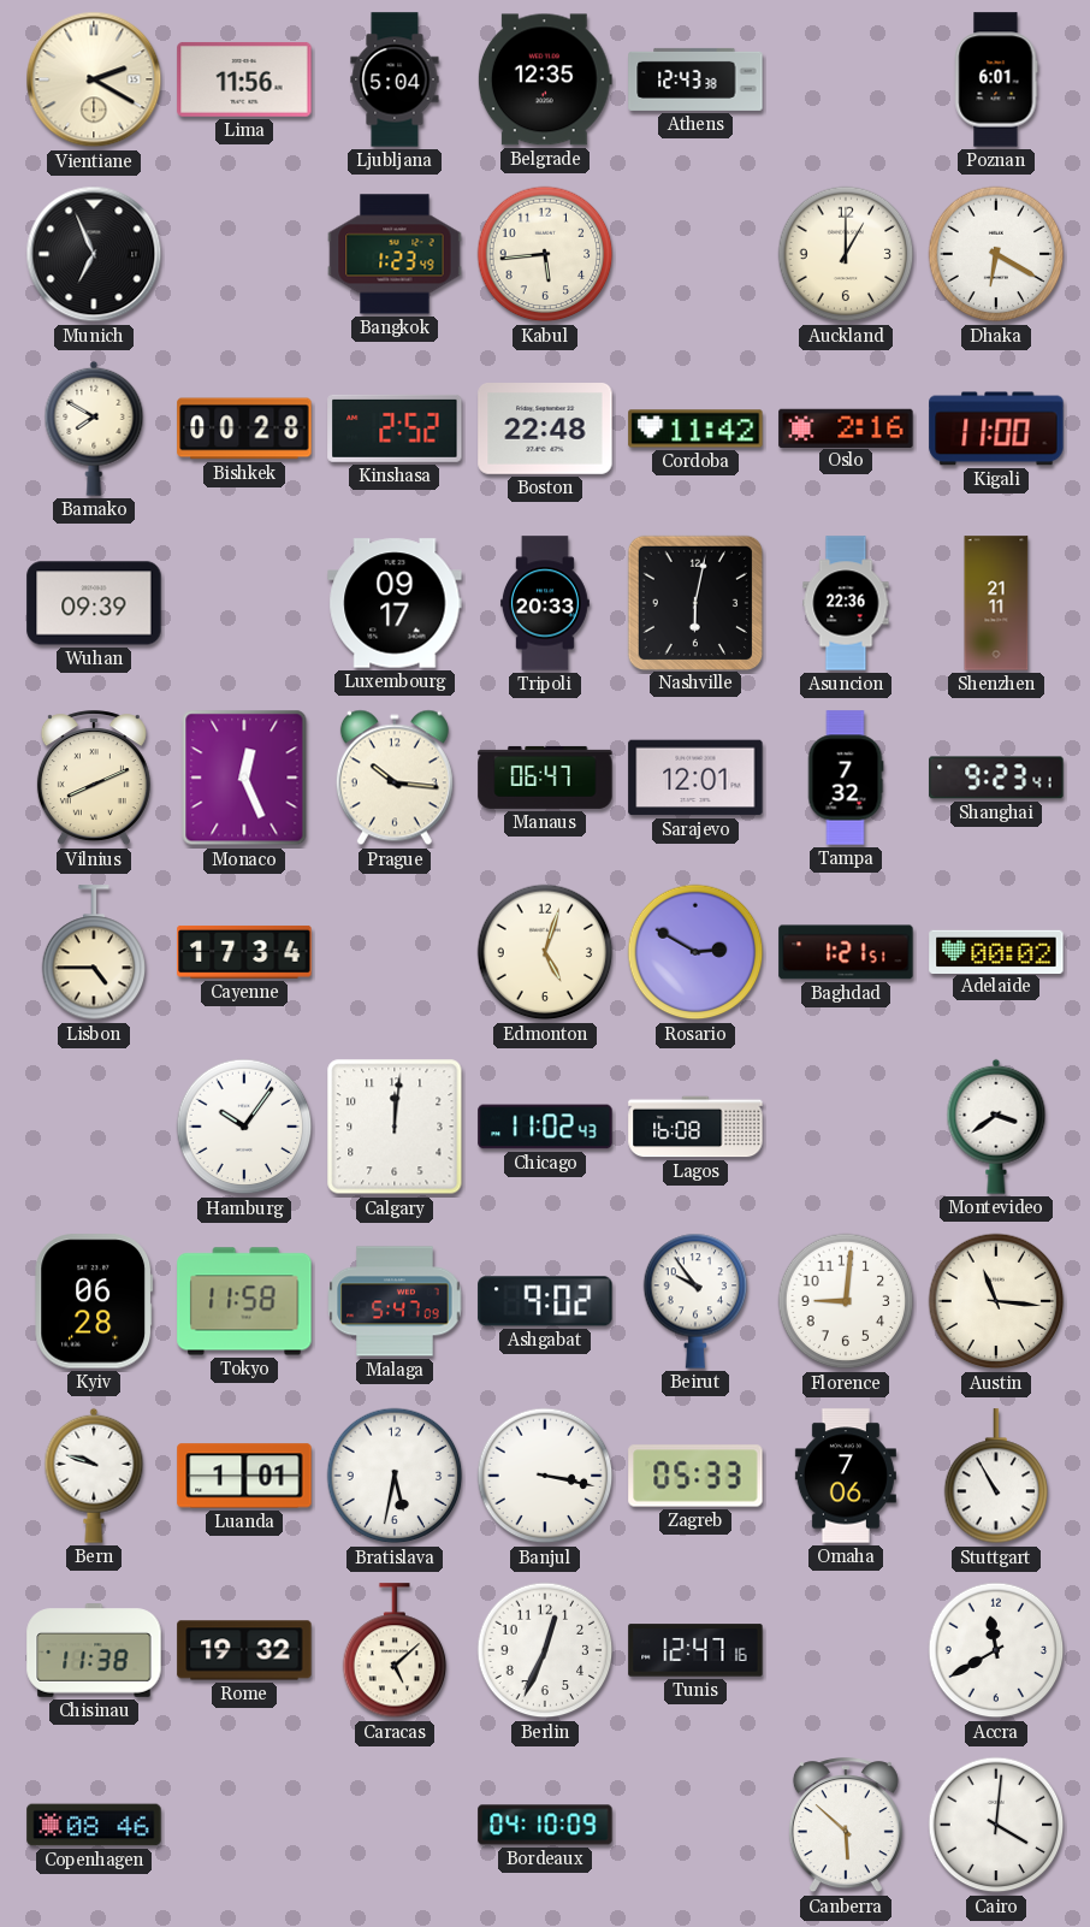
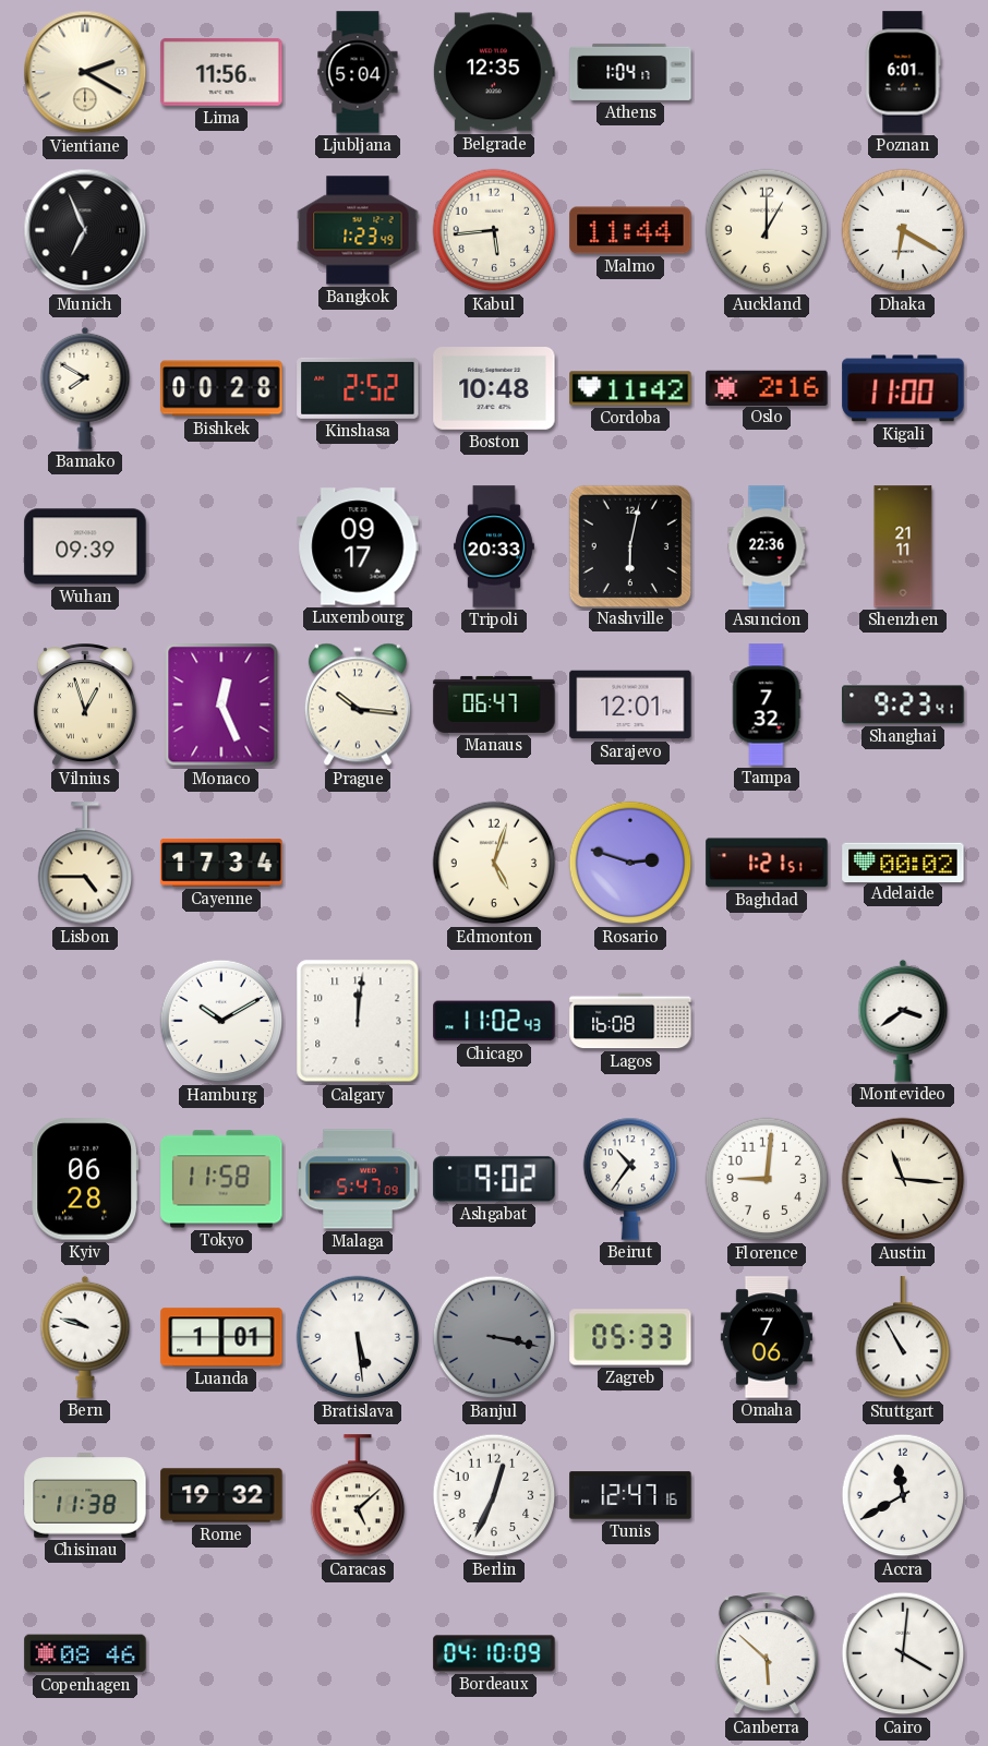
Athens: 12:43 -> 1:04 (630, 72)
Malmo: none -> 11:44 (630, 230)
Boston: 22:48 -> 10:48 (494, 389)
Vilnius: 8:11 -> 12:57 (85, 706)
Rosario: 2:50 -> 2:48 (630, 863)
Hamburg: 10:06 -> 10:10 (221, 1021)
Beirut: 9:54 -> 10:36 (630, 1179)
Bratislava: 5:32 -> 5:29 (358, 1337)
Banjul dial: white -> grey (494, 1337)
